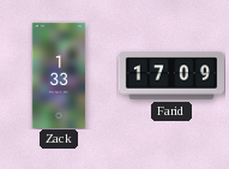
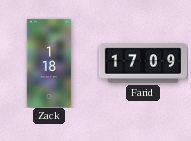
Zack: 1:33 -> 1:18 (49, 62)
